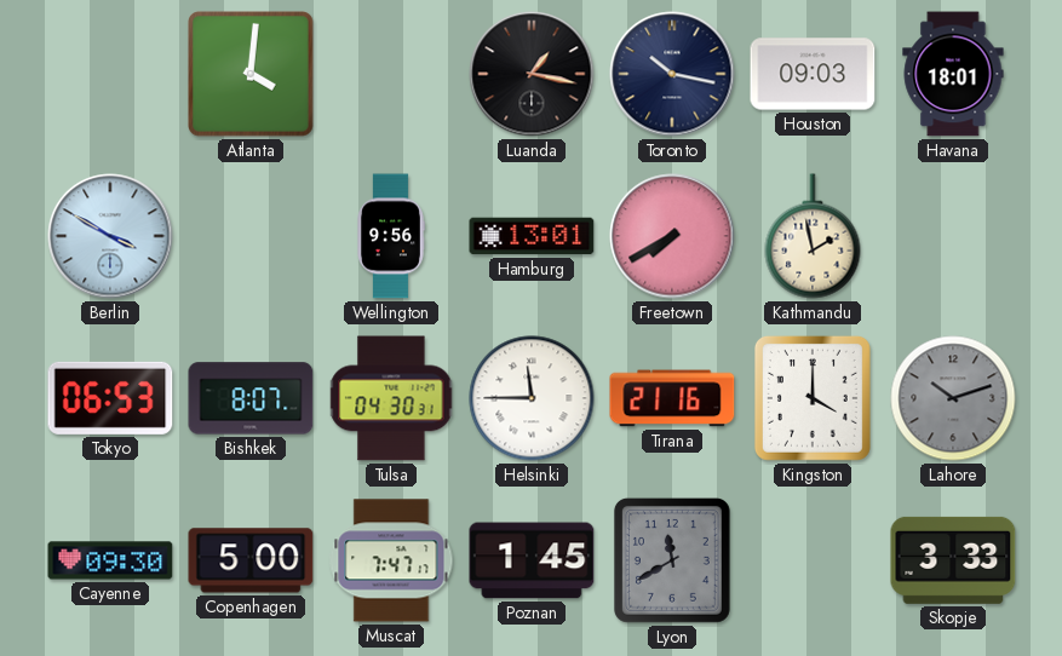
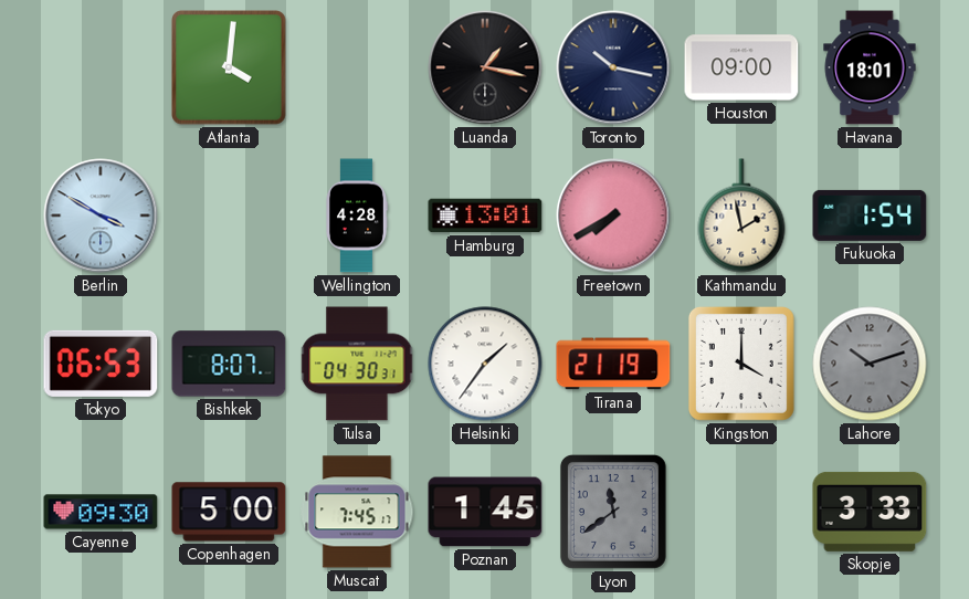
Houston: 09:03 -> 09:00 (741, 67)
Wellington: 9:56 -> 4:28 (357, 216)
Fukuoka: none -> 1:54 (870, 216)
Helsinki: 11:45 -> 1:36 (485, 364)
Tirana: 21:16 -> 21:19 (613, 364)
Muscat: 7:47 -> 7:45 (357, 512)
Lyon: 11:40 -> 11:39 (613, 512)
